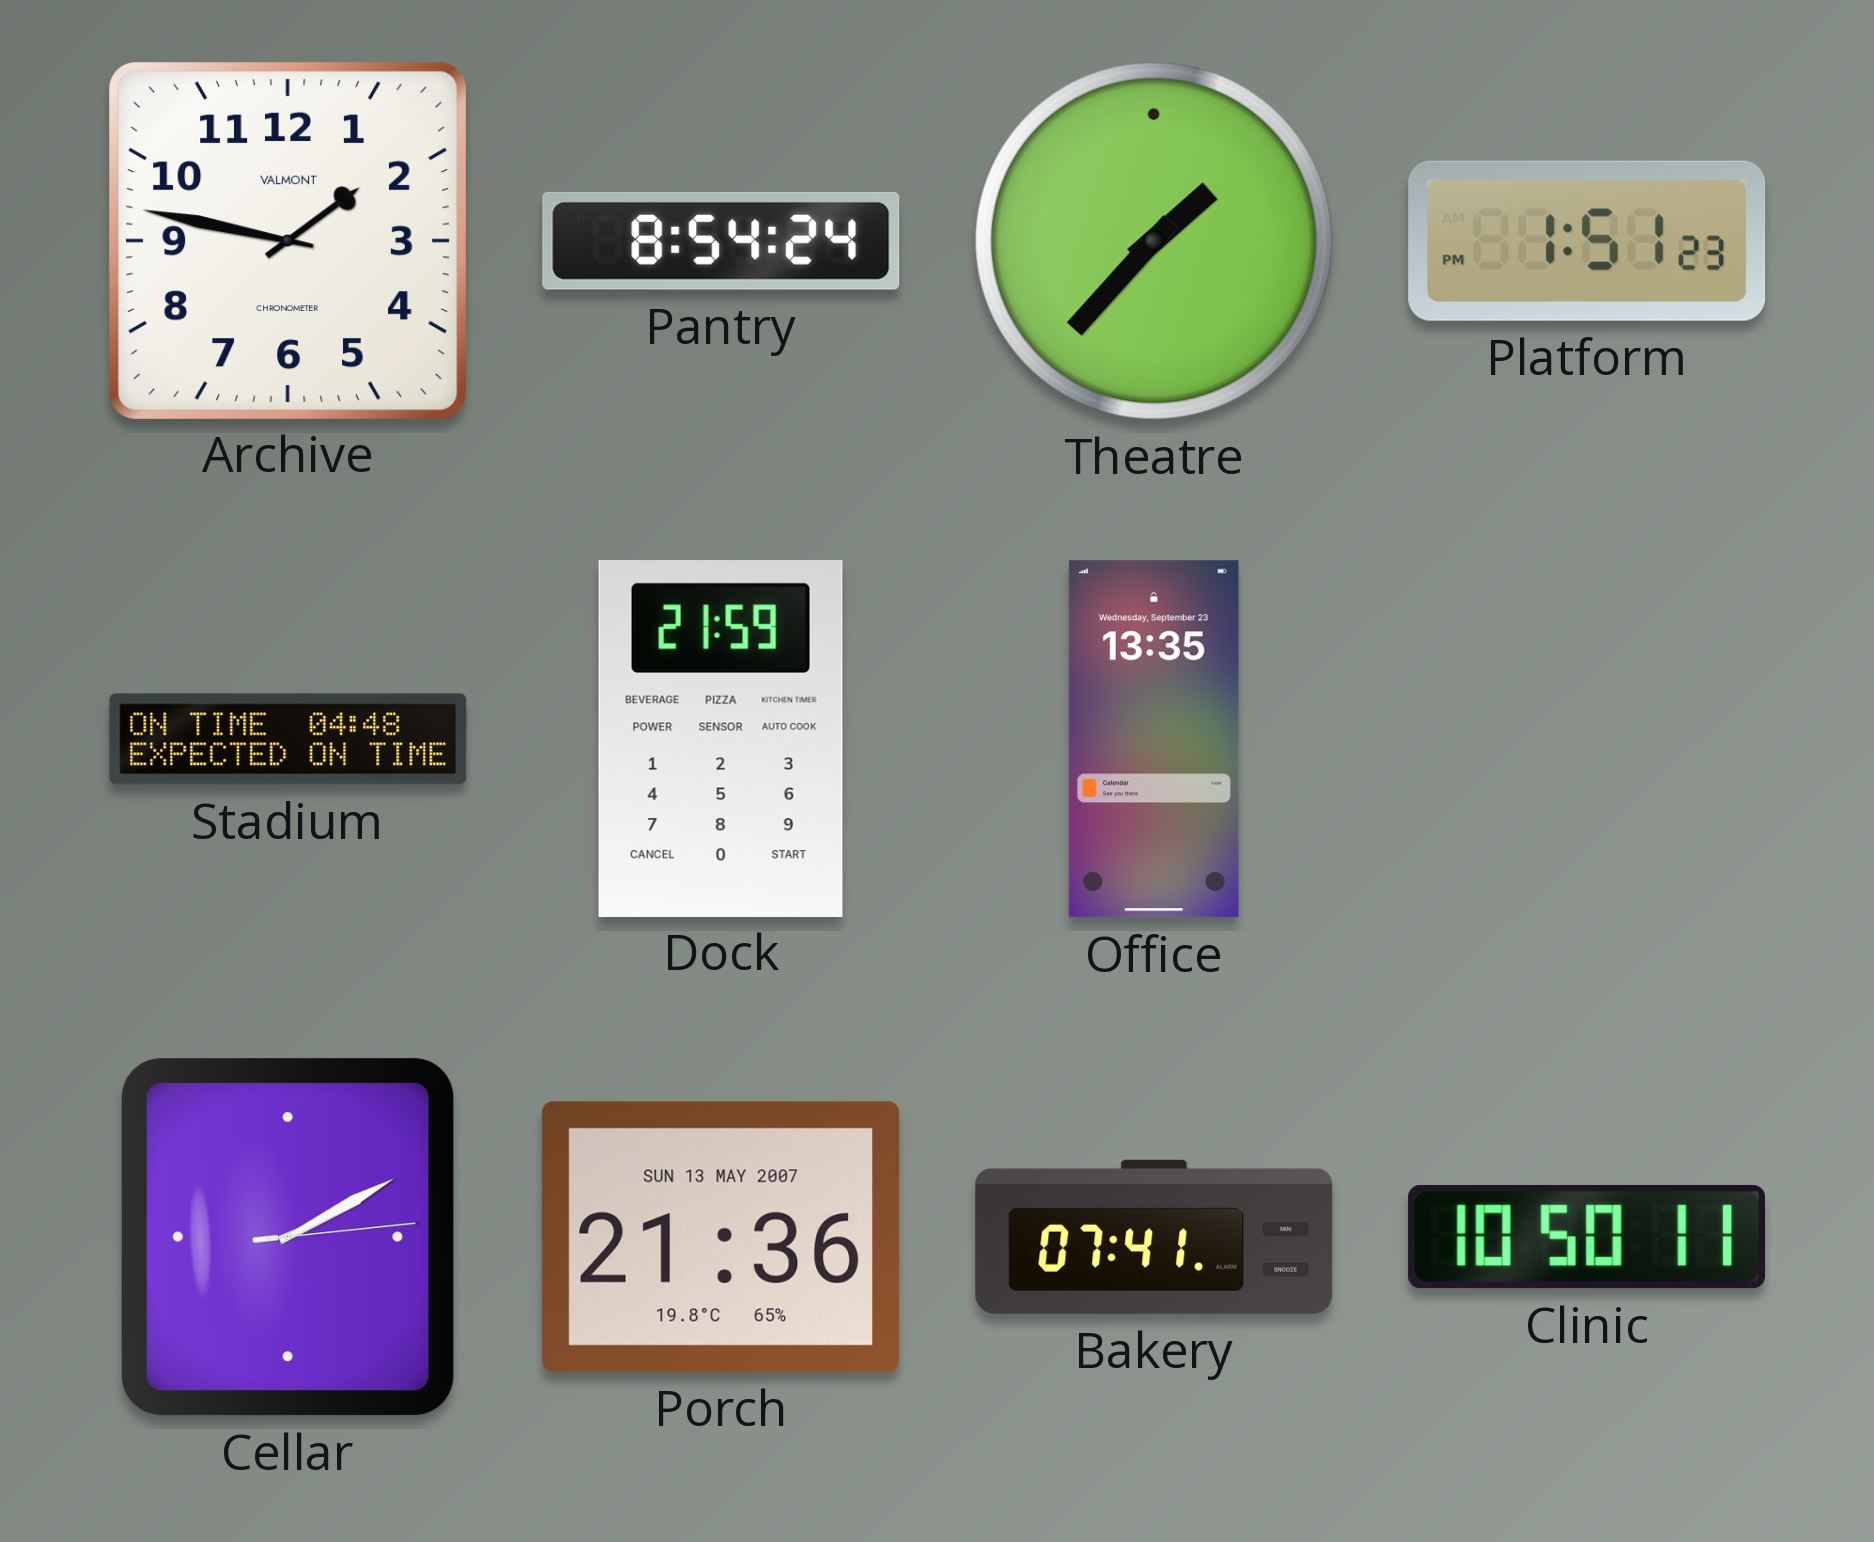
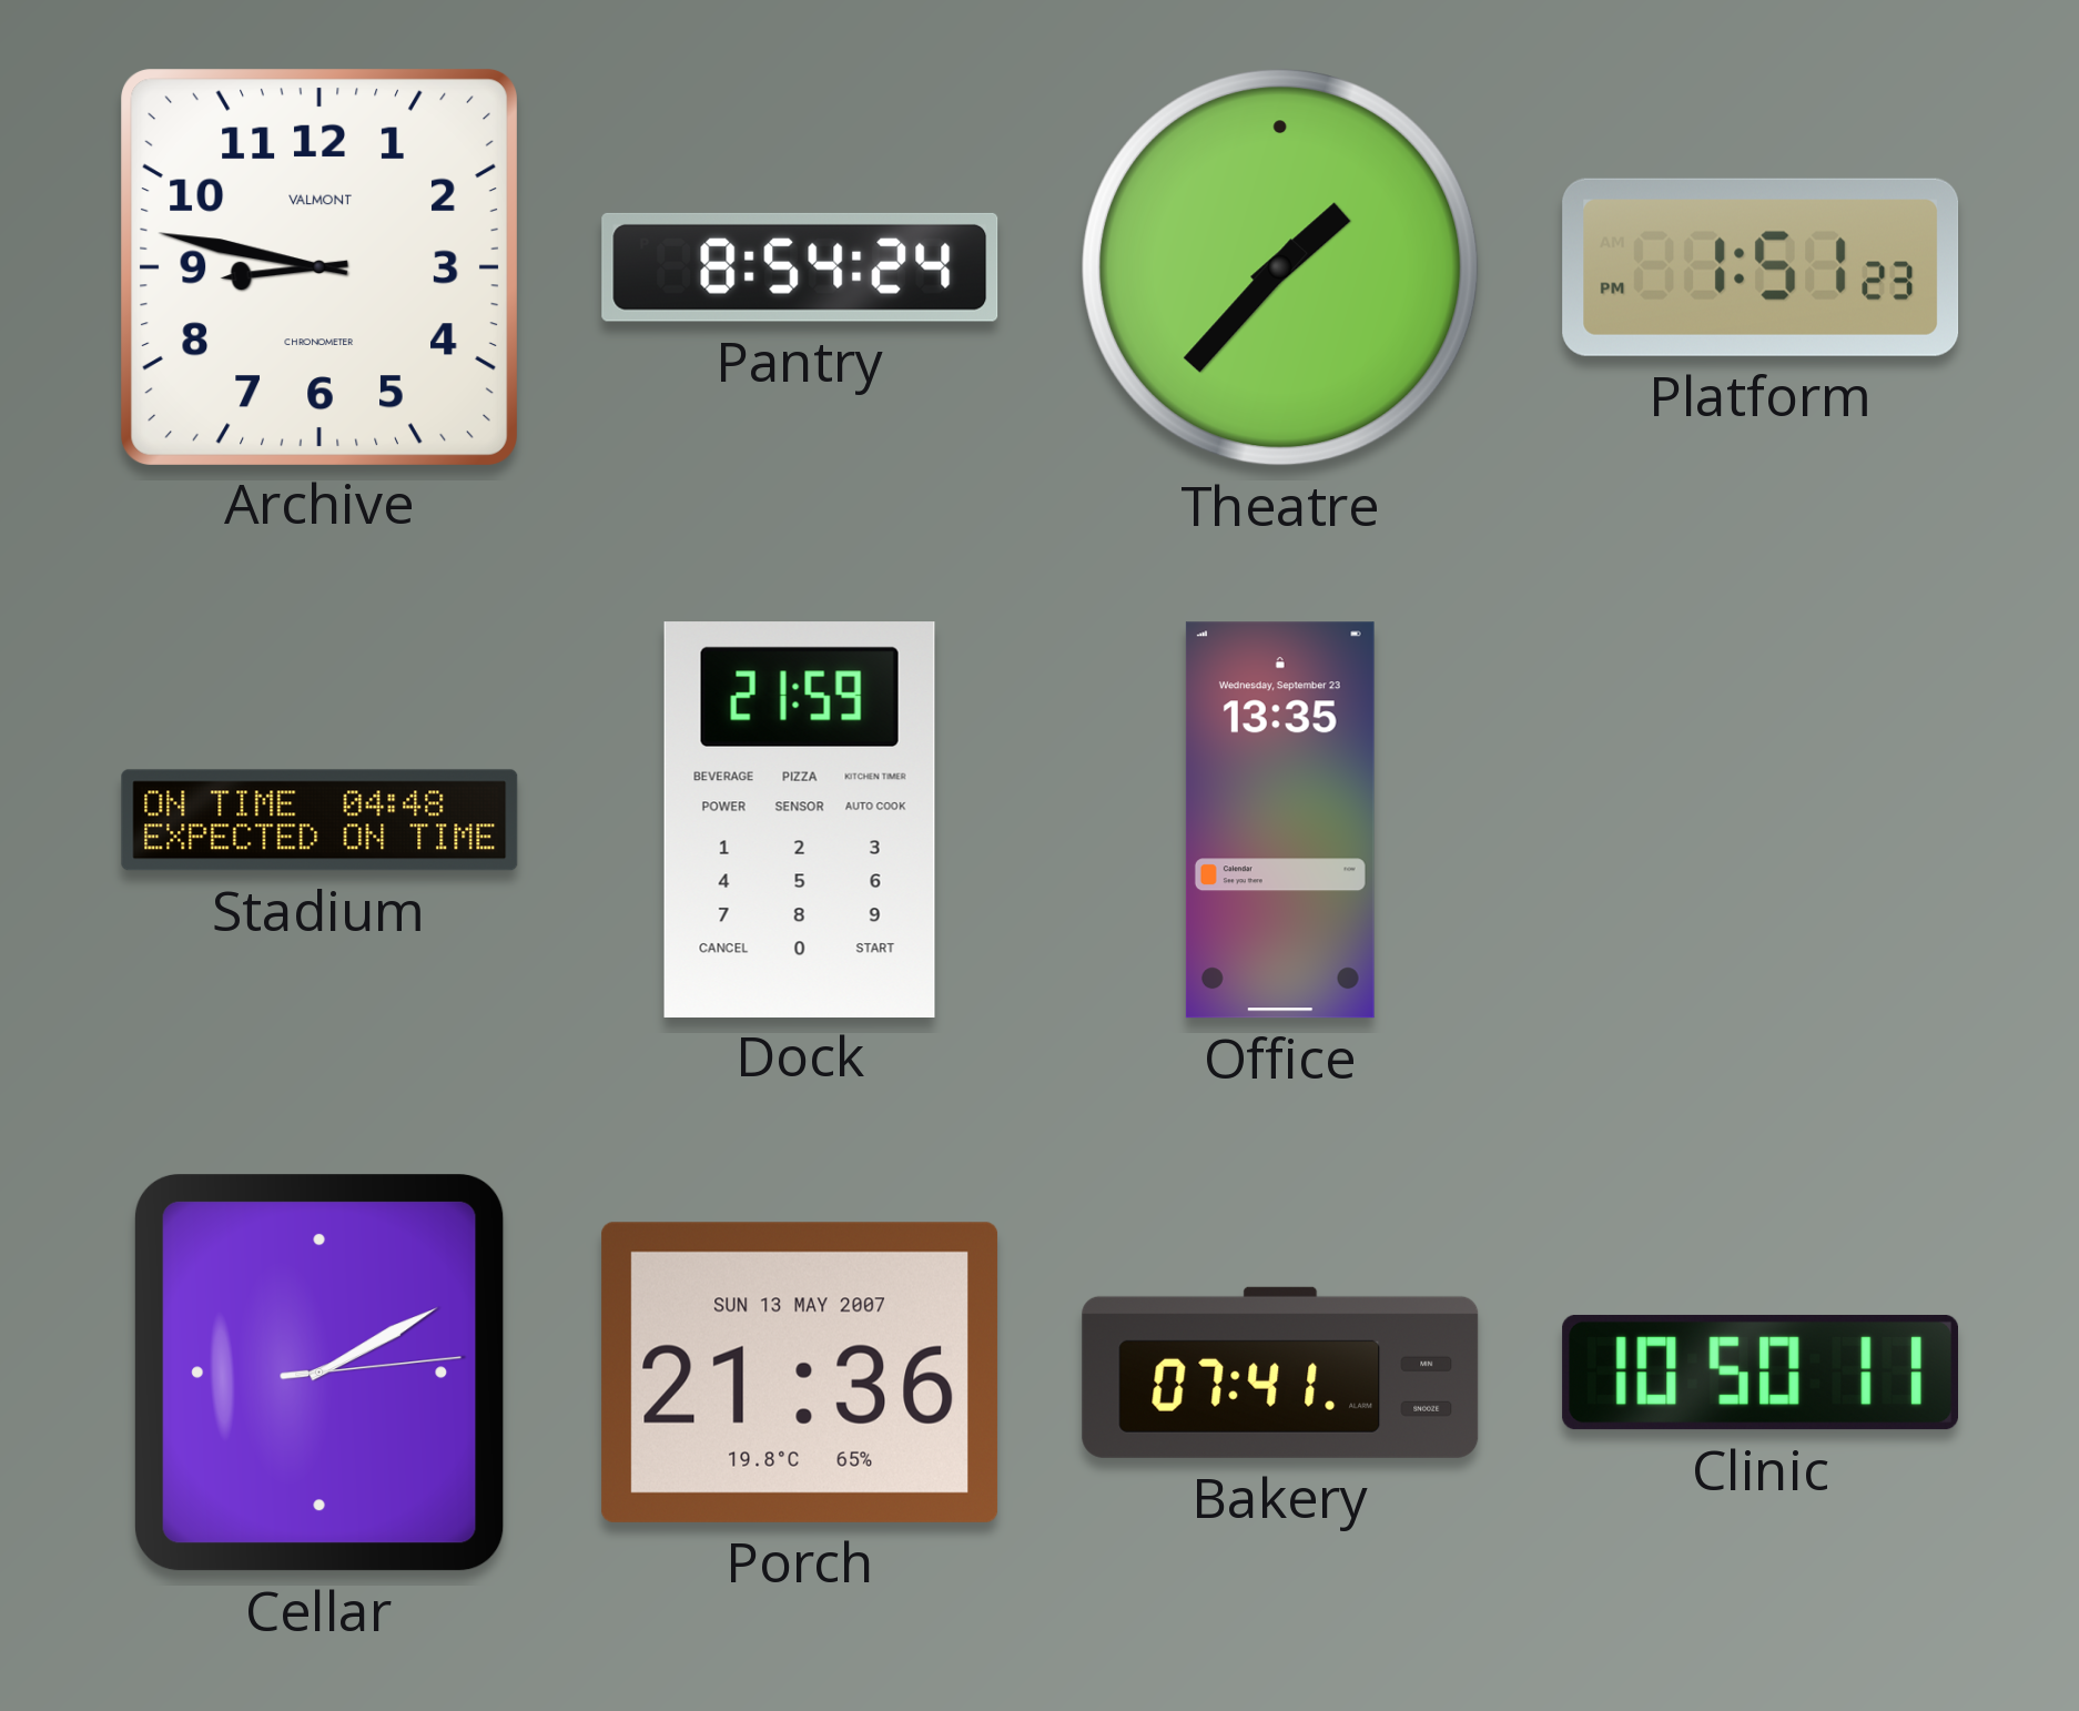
Archive: 1:47 -> 8:47 (318, 266)
